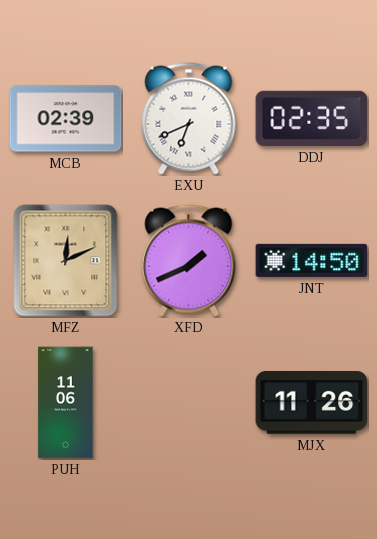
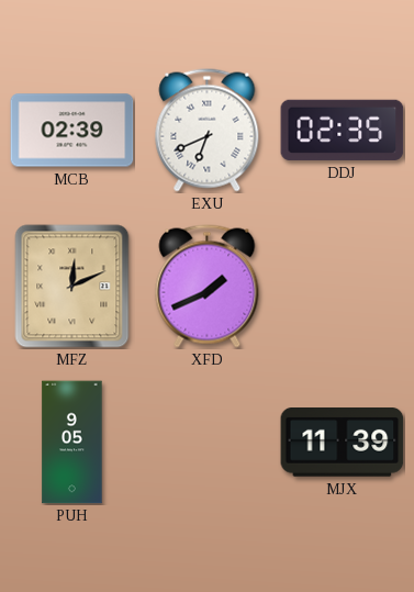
JNT: 14:50 -> none (312, 260)
PUH: 11:06 -> 9:05 (72, 443)
MJX: 11:26 -> 11:39 (343, 443)
